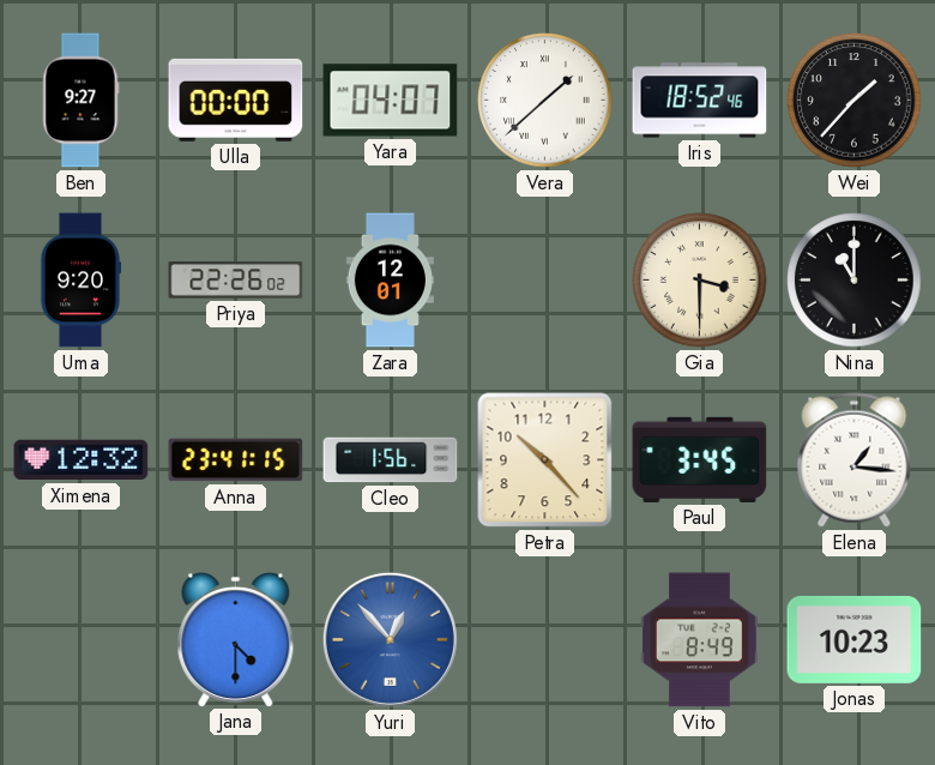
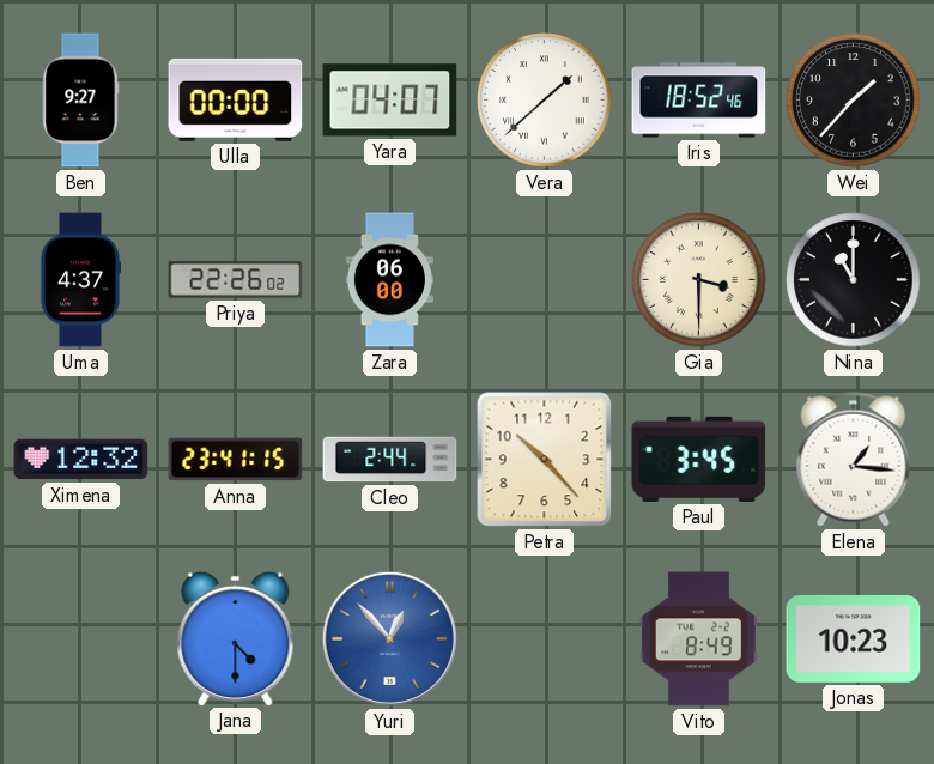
Uma: 9:20 -> 4:37 (79, 280)
Zara: 12:01 -> 06:00 (389, 280)
Cleo: 1:56 -> 2:44 (390, 460)
